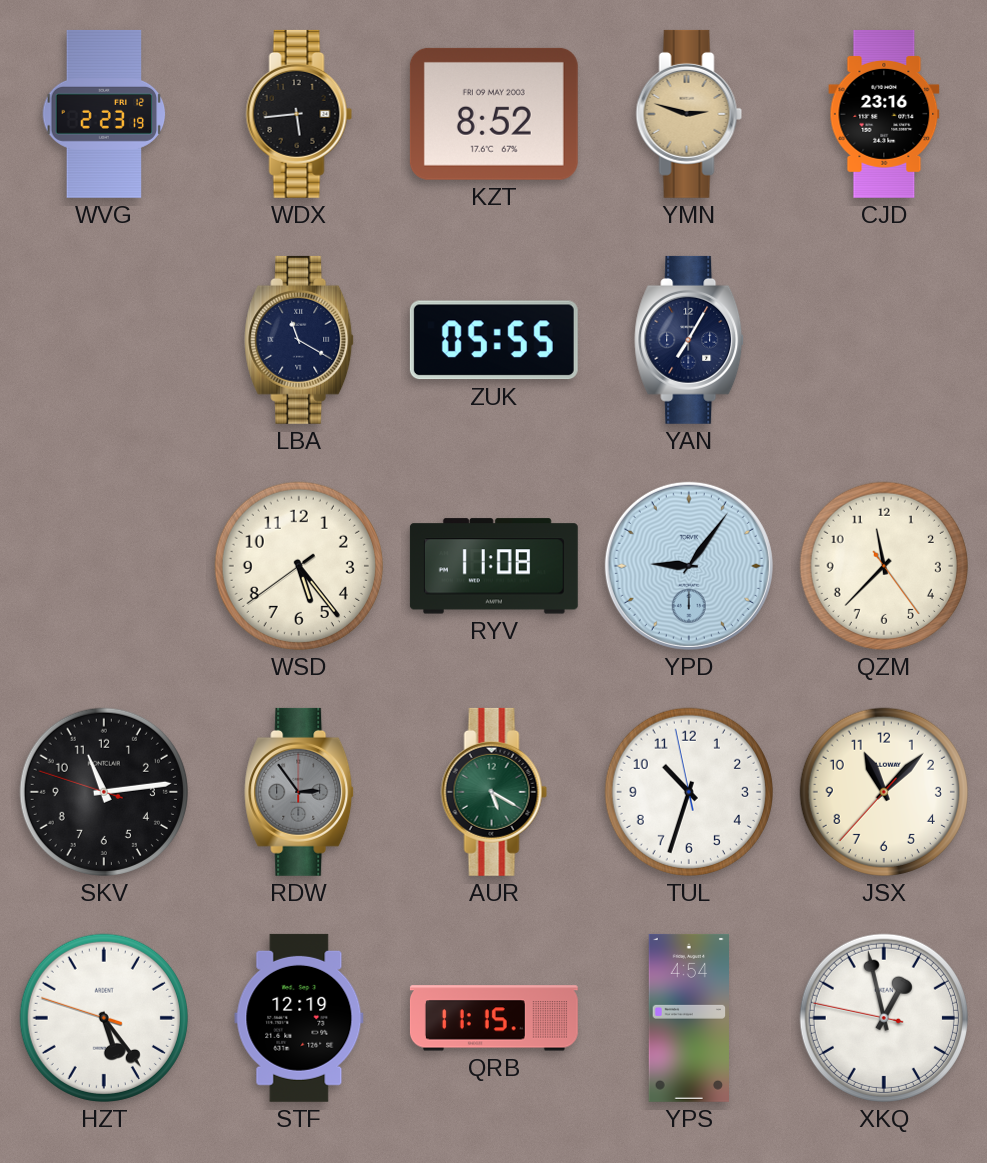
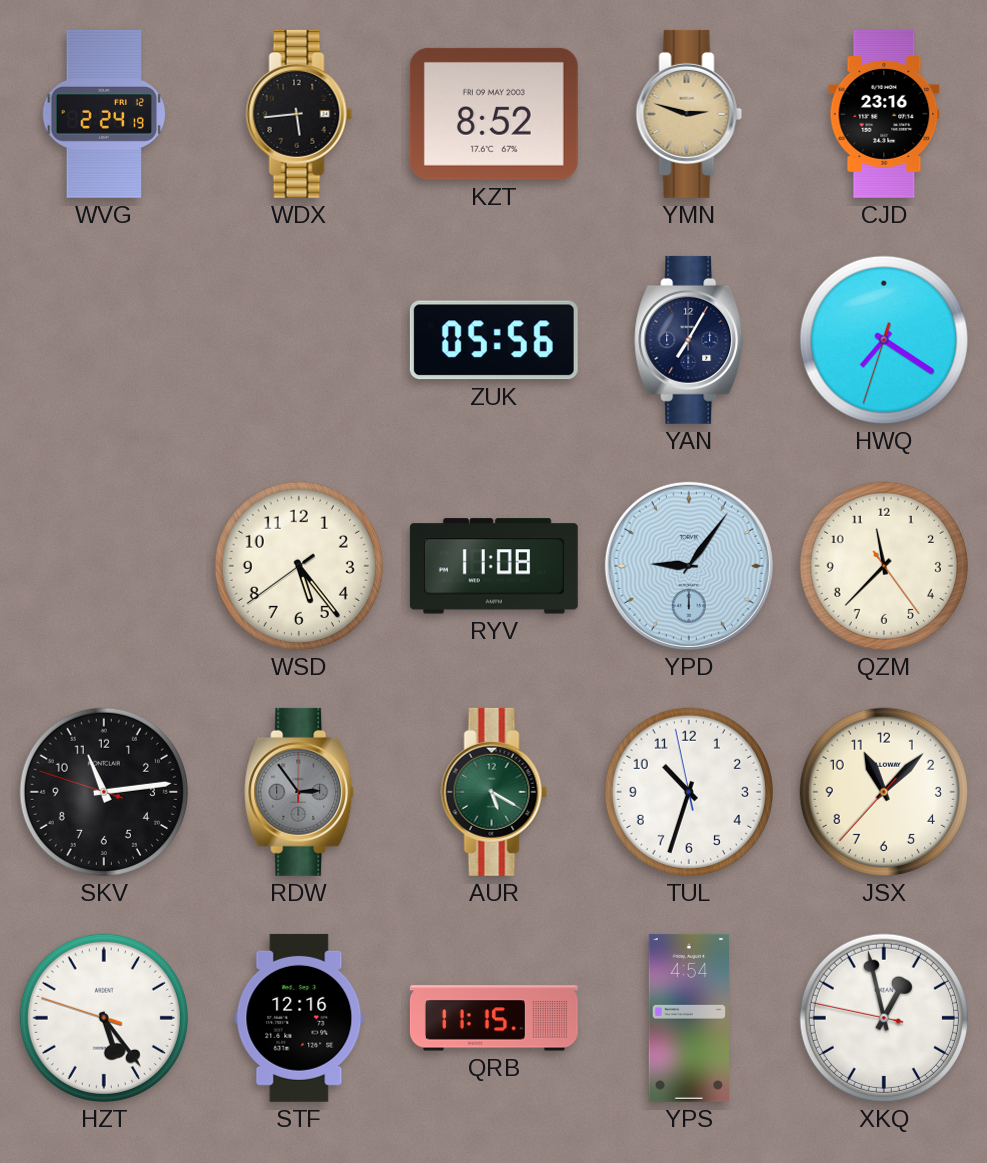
WVG: 2:23 -> 2:24 (104, 114)
LBA: 11:20 -> none (300, 340)
ZUK: 05:55 -> 05:56 (494, 340)
HWQ: none -> 7:20 (884, 340)
STF: 12:19 -> 12:16 (299, 1018)
